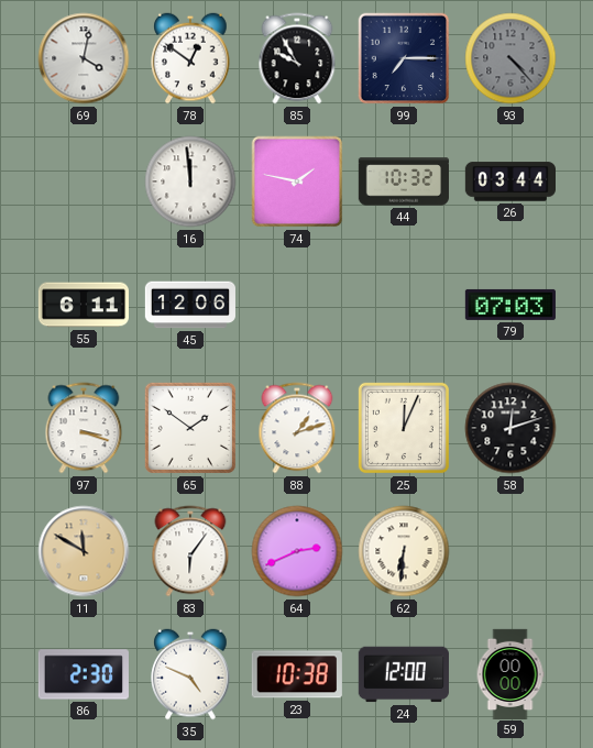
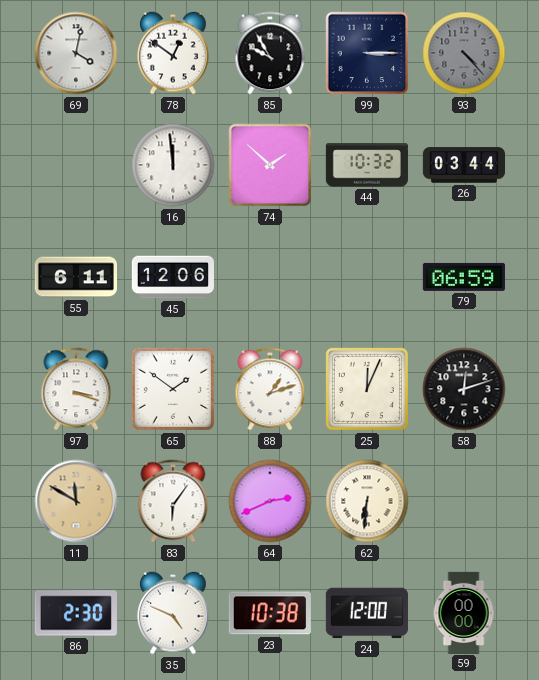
99: 7:15 -> 3:15 (367, 53)
74: 1:47 -> 1:52 (270, 165)
79: 07:03 -> 06:59 (464, 277)
